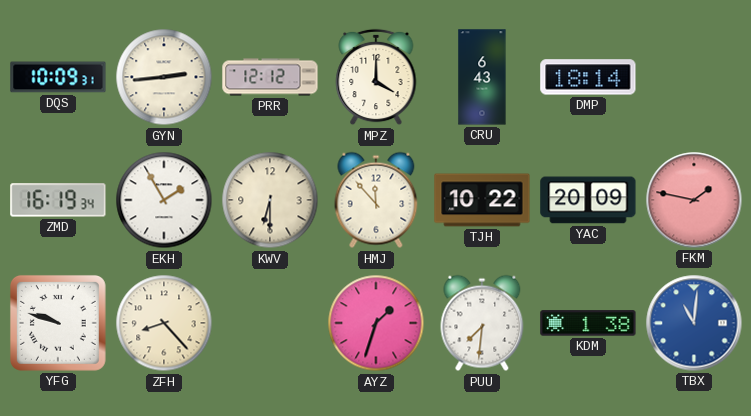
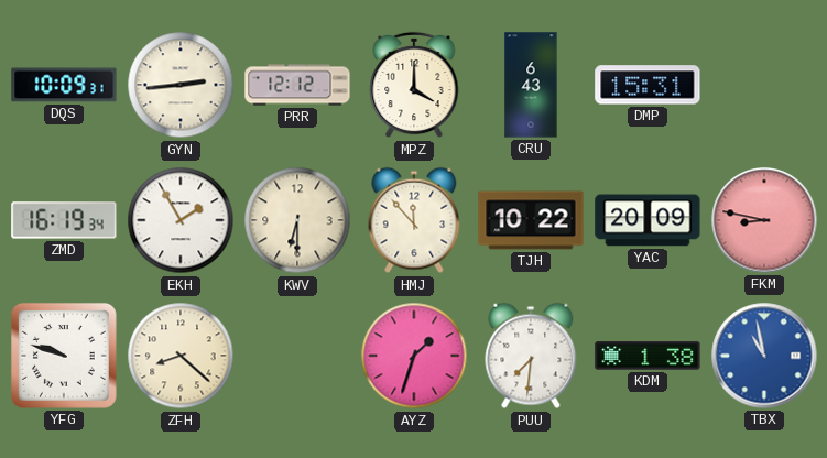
DMP: 18:14 -> 15:31 (648, 85)
FKM: 1:47 -> 8:47 (764, 220)
ZFH: 8:23 -> 8:22 (181, 356)
TBX: 11:01 -> 10:58 (764, 356)
